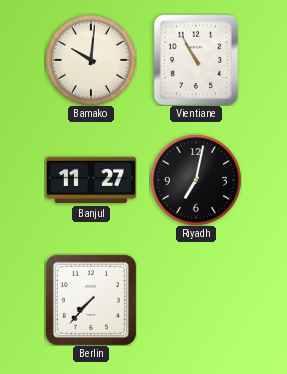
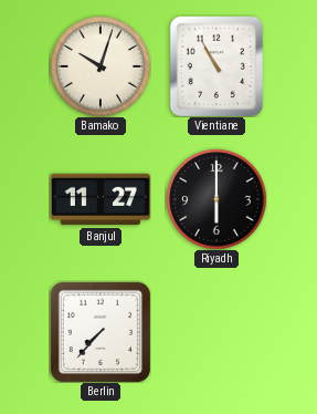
Bamako: 10:01 -> 10:03 (101, 66)
Riyadh: 7:02 -> 6:00 (216, 199)
